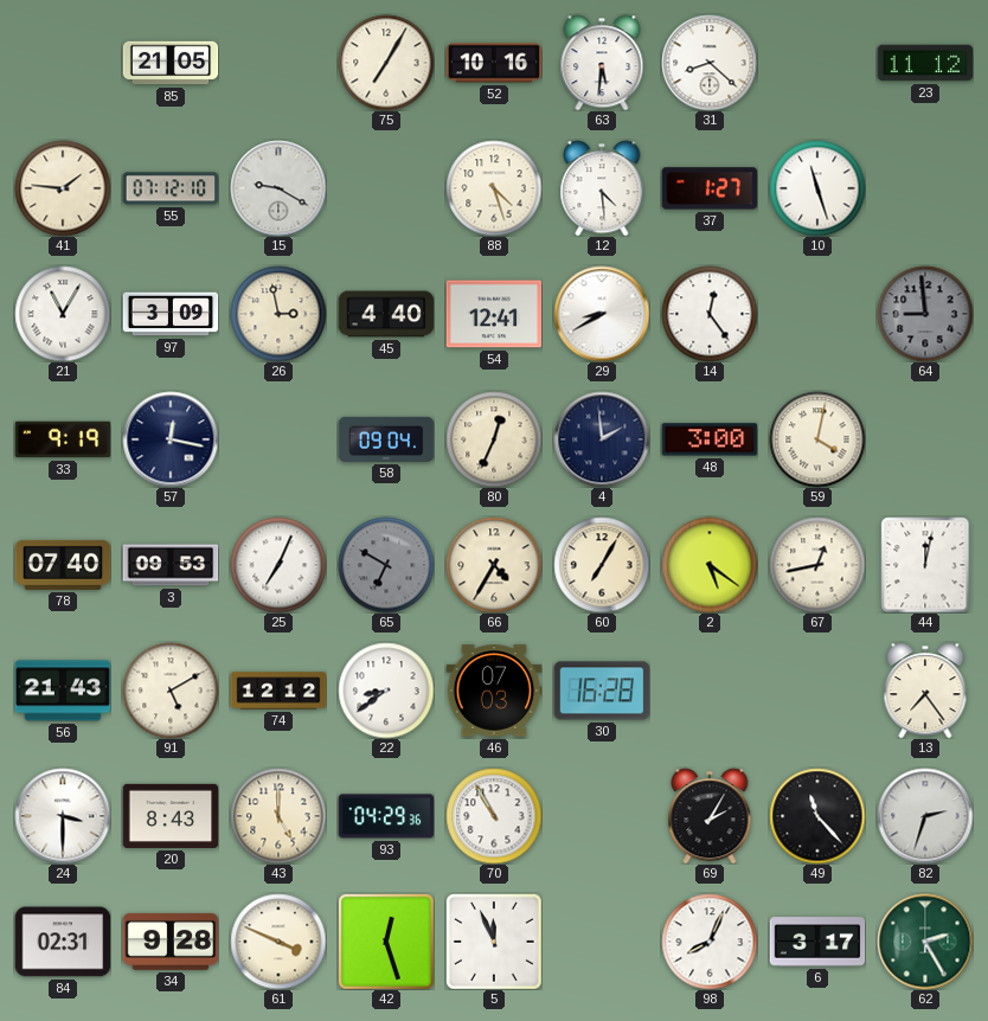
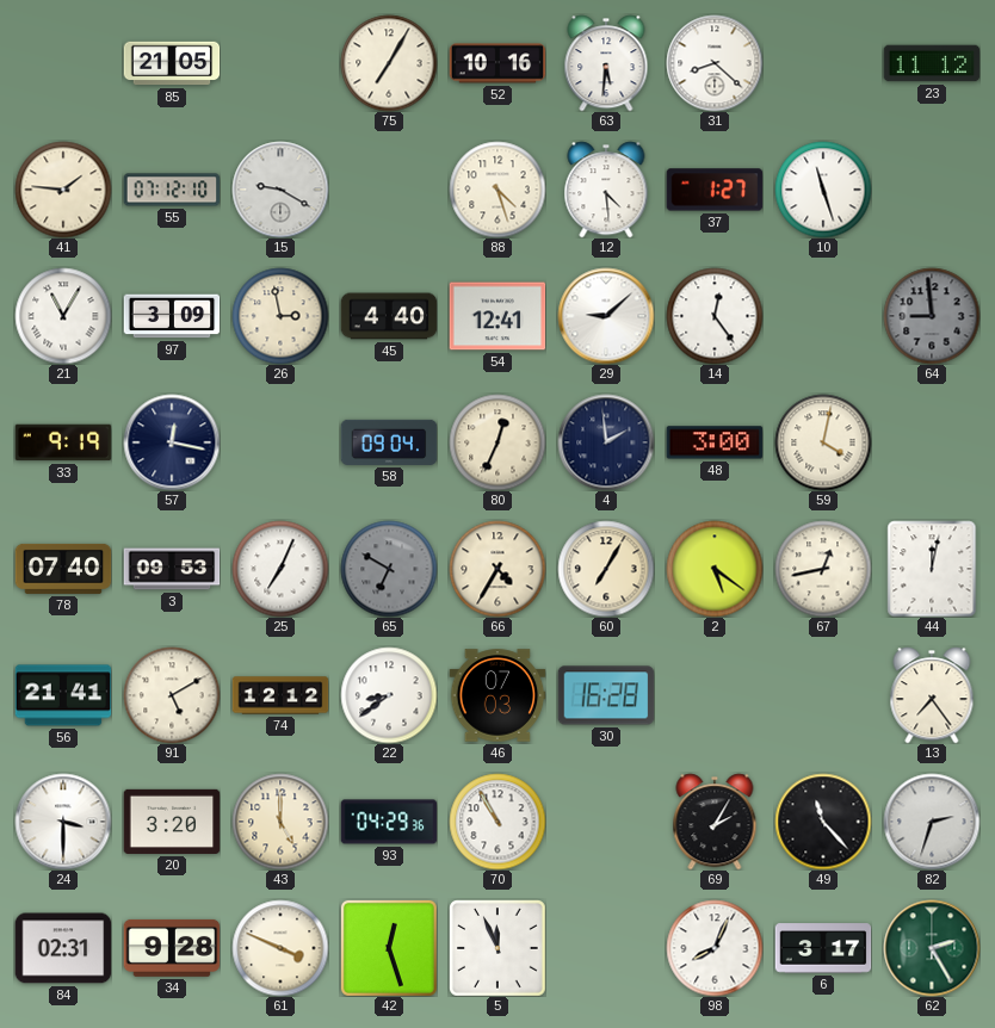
29: 8:40 -> 9:08 (606, 316)
56: 21:43 -> 21:41 (63, 695)
20: 8:43 -> 3:20 (172, 822)
